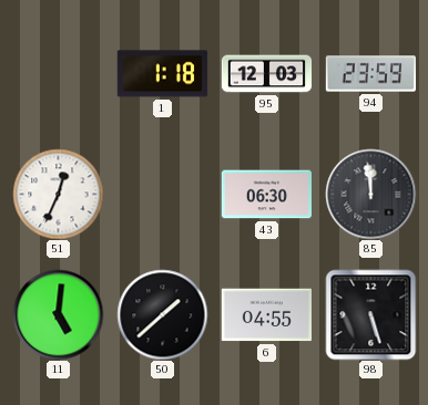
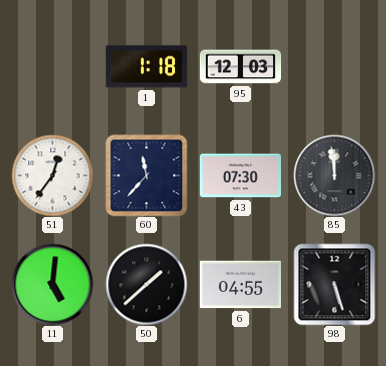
94: 23:59 -> none (370, 74)
51: 12:34 -> 12:36 (52, 175)
60: none -> 11:37 (146, 175)
43: 06:30 -> 07:30 (240, 176)
